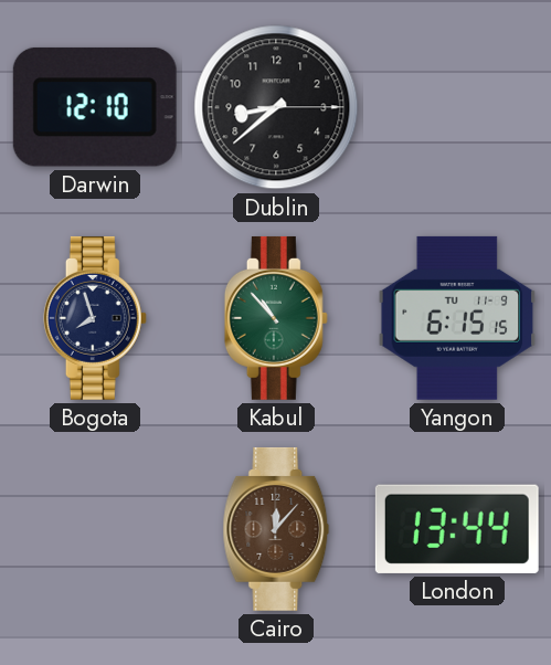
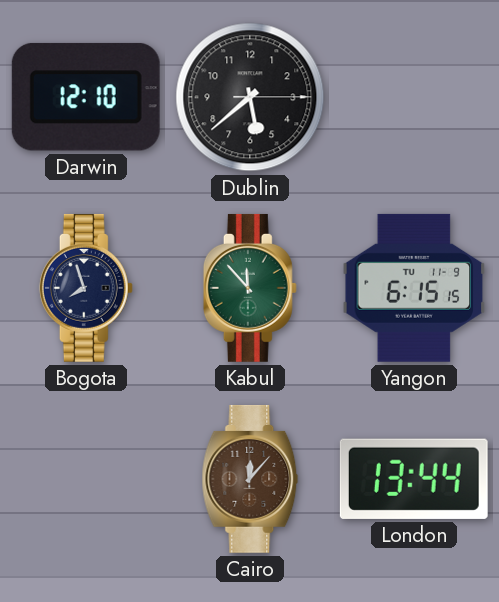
Dublin: 8:38 -> 5:38 (250, 97)
Kabul: 10:53 -> 11:53 (250, 288)
